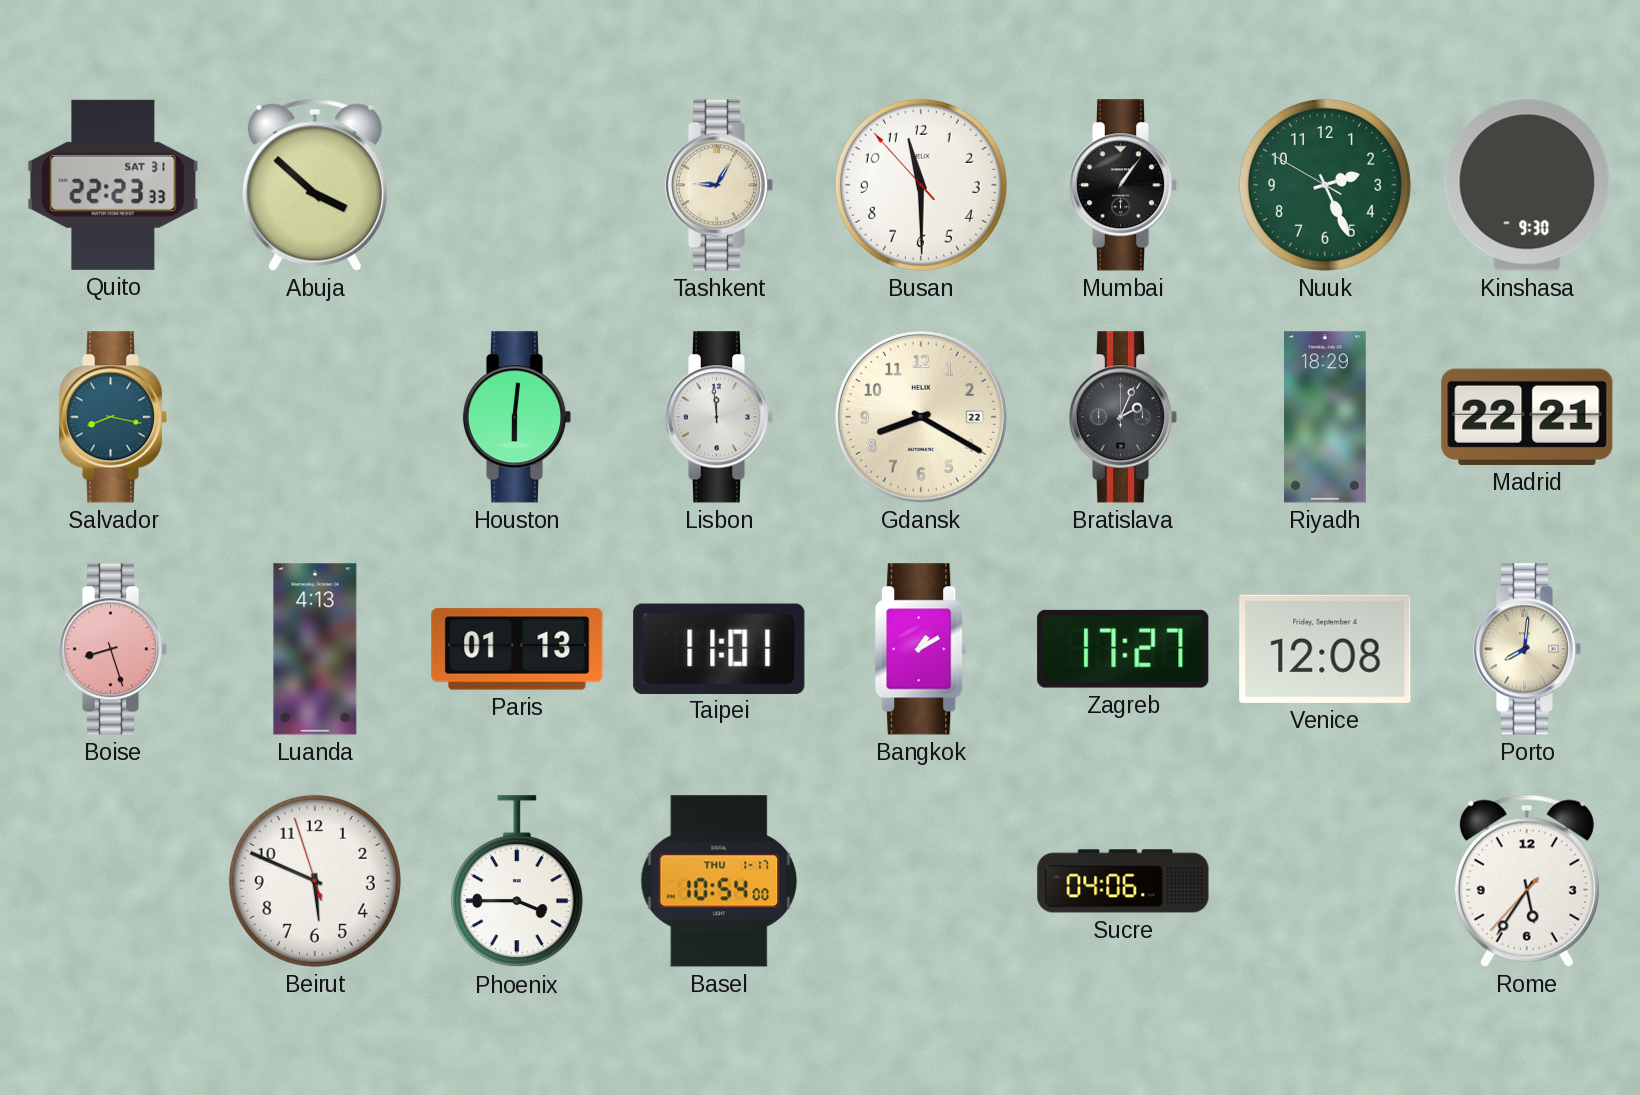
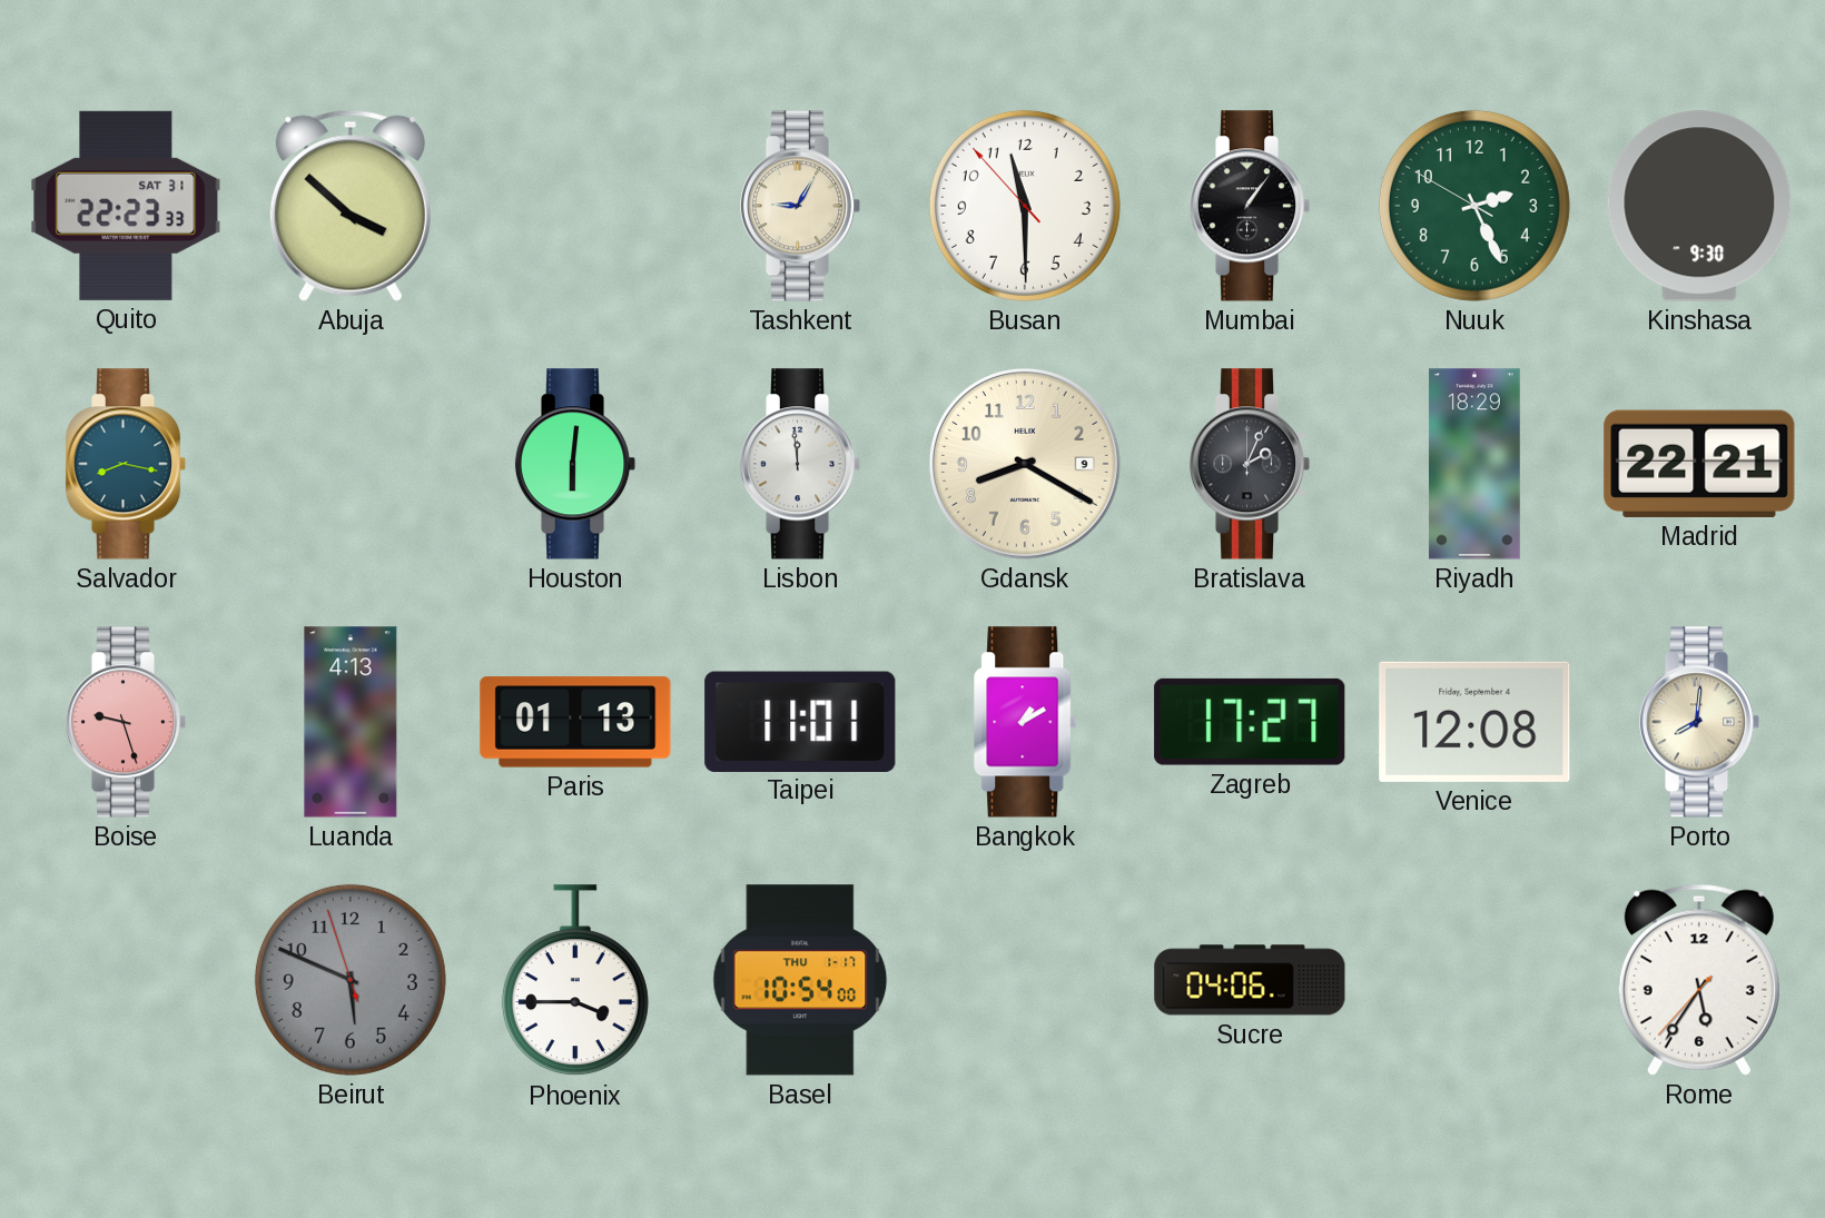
Gdansk date: 22 -> 9 (1025, 464)
Boise: 8:27 -> 9:27 (126, 722)
Beirut dial: white -> grey (351, 980)
